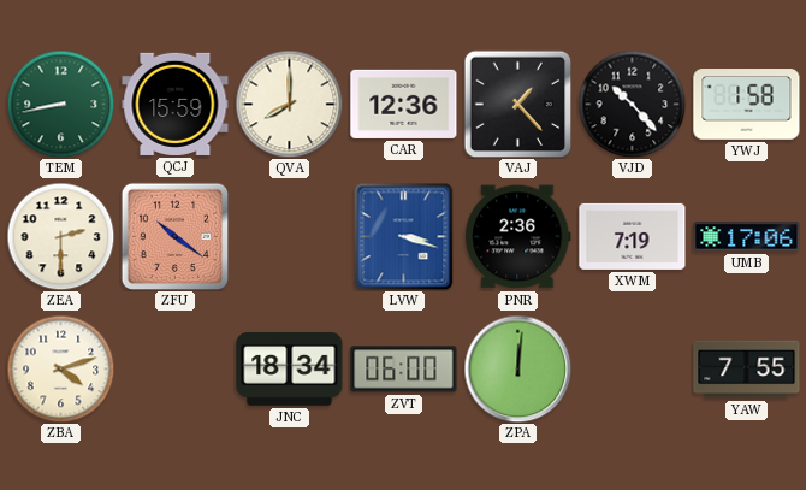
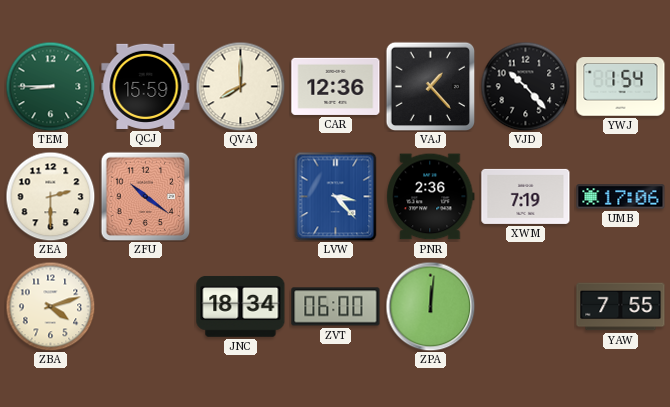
TEM: 8:43 -> 8:45 (50, 86)
YWJ: 1:58 -> 1:54 (621, 87)
LVW: 3:18 -> 3:23 (336, 196)
